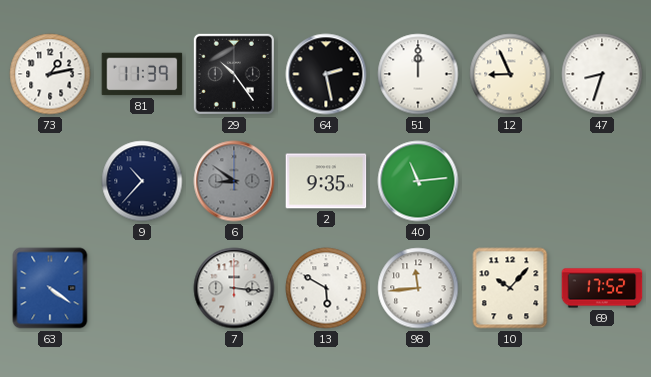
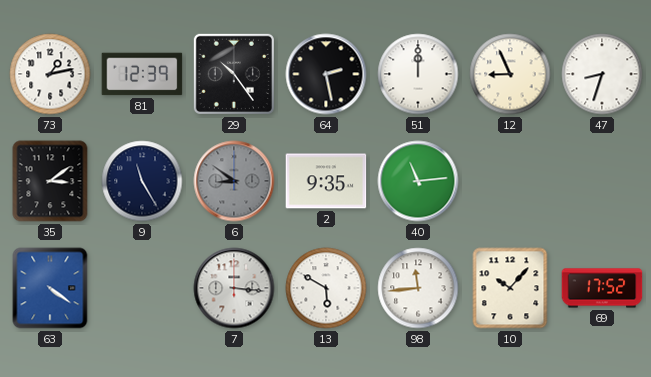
81: 11:39 -> 12:39 (142, 74)
35: none -> 3:09 (50, 181)
9: 10:37 -> 11:25 (142, 181)
